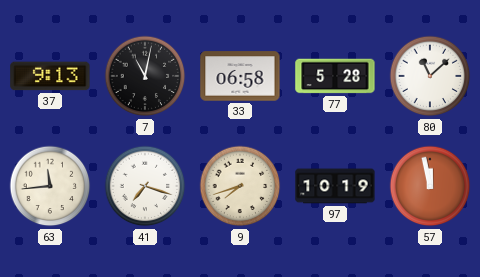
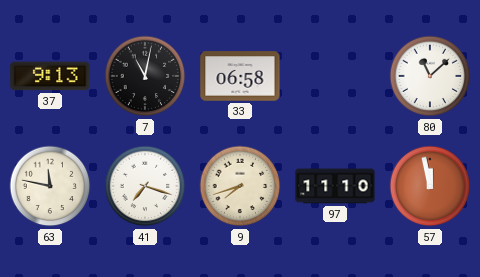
77: 5:28 -> none (335, 76)
63: 11:44 -> 11:47 (50, 186)
97: 10:19 -> 11:10 (335, 186)
